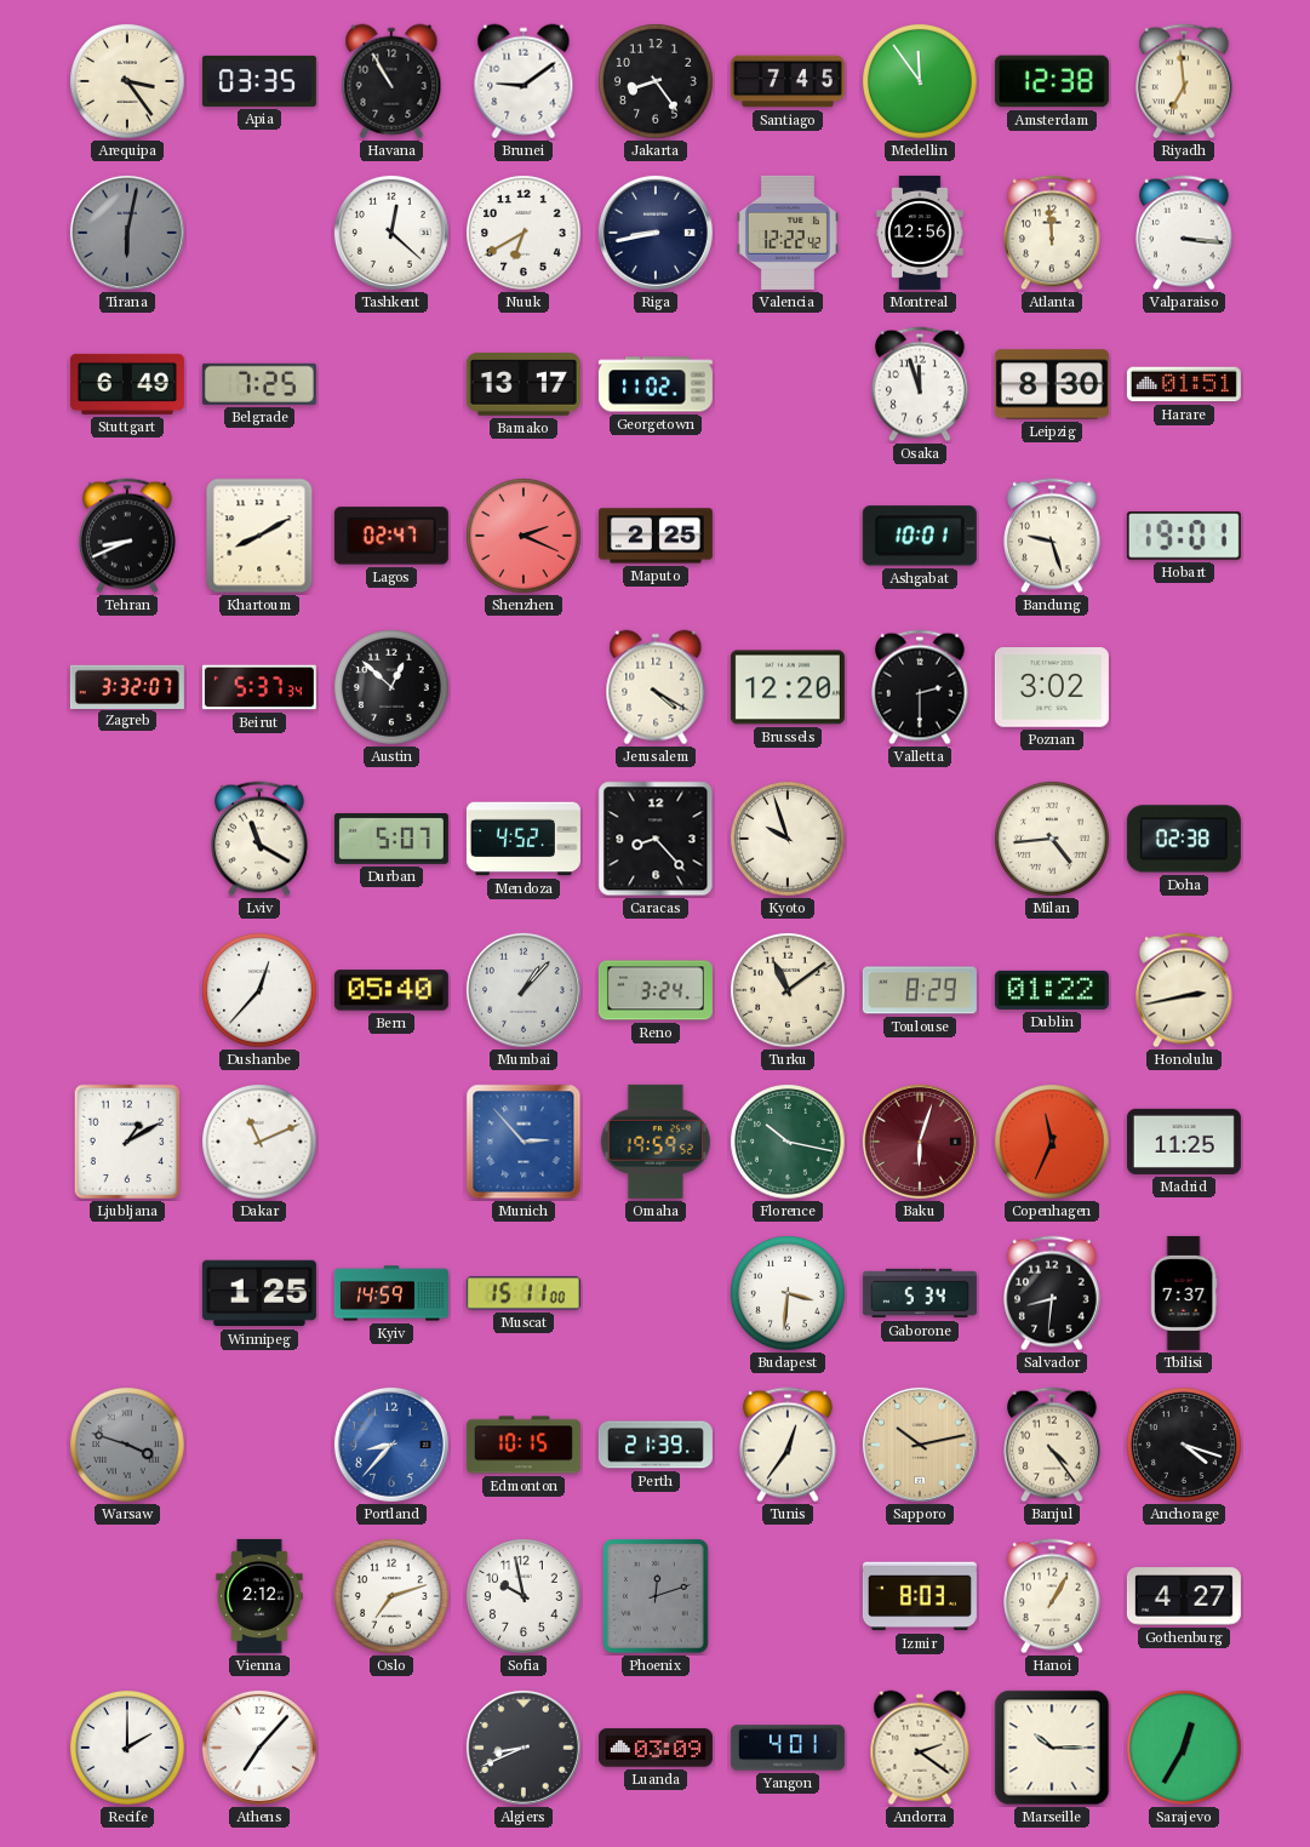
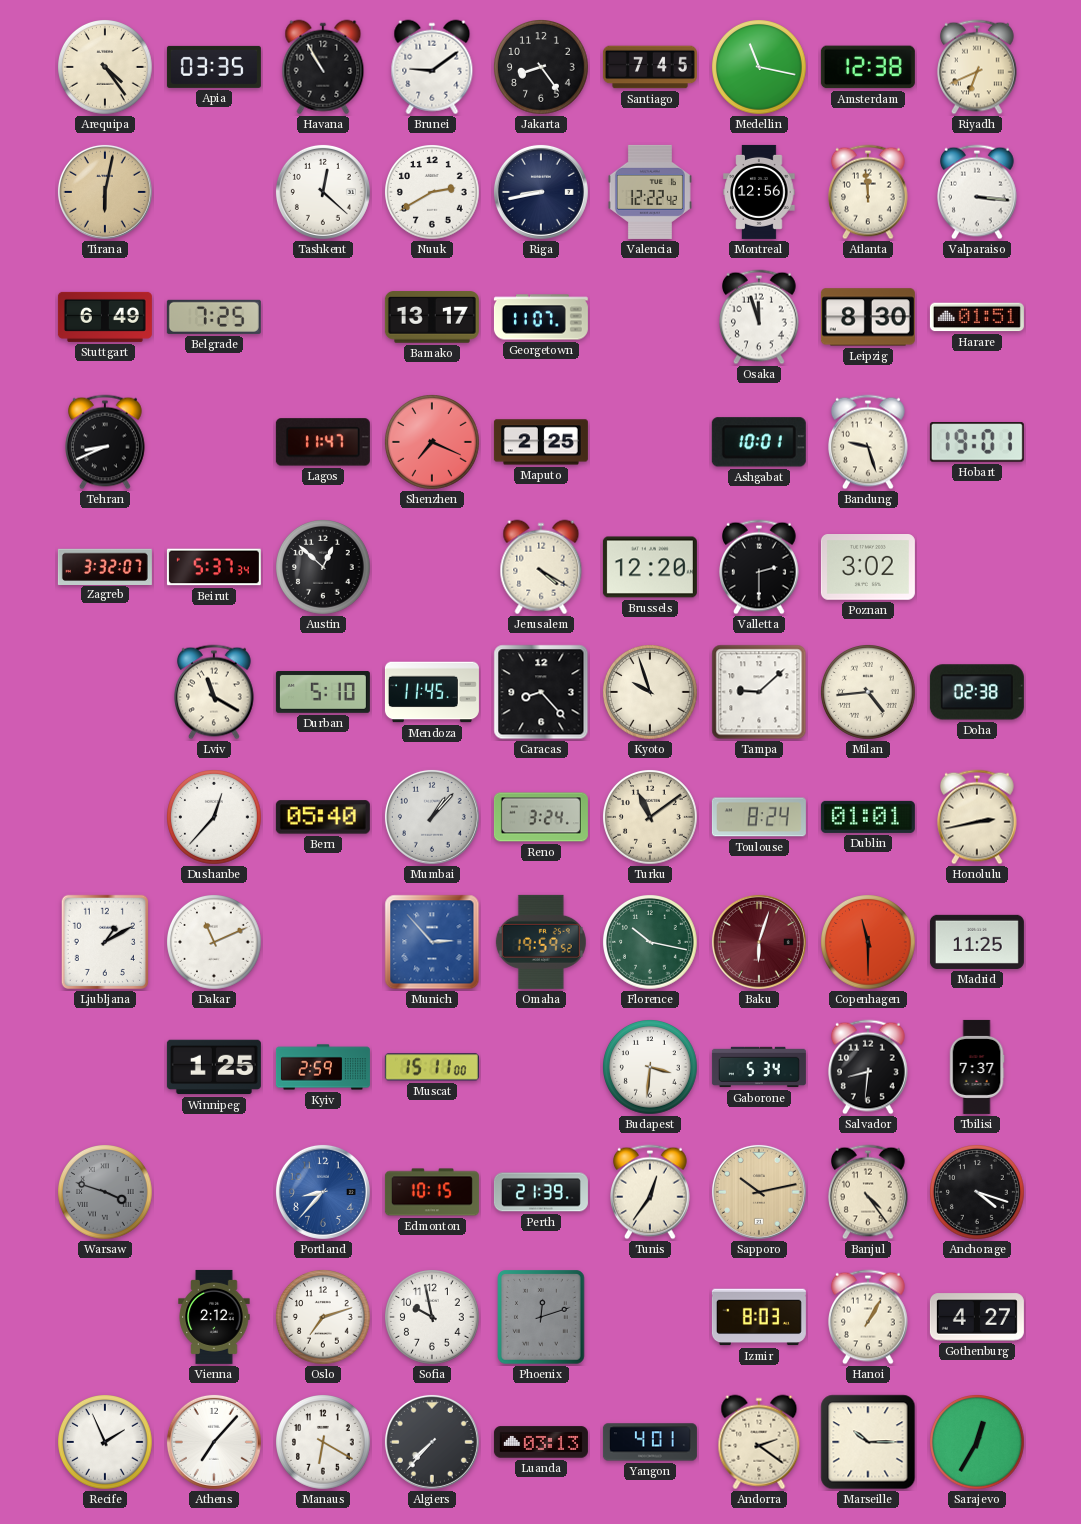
Arequipa: 3:24 -> 4:24 (106, 68)
Medellin: 11:54 -> 11:17 (760, 68)
Riyadh: 6:59 -> 6:41 (978, 67)
Tirana dial: grey -> champagne (105, 192)
Nuuk: 6:40 -> 2:40 (433, 193)
Georgetown: 11:02 -> 11:07 (541, 317)
Khartoum: 8:10 -> none (259, 536)
Lagos: 02:47 -> 11:47 (323, 442)
Shenzhen: 2:19 -> 7:19 (433, 443)
Durban: 5:07 -> 5:10 (323, 693)
Mendoza: 4:52 -> 11:45 (432, 692)
Tampa: none -> 9:08 (759, 692)
Toulouse: 8:29 -> 8:24 (759, 817)
Dublin: 01:22 -> 01:01 (868, 817)
Copenhagen: 11:34 -> 11:30 (869, 943)
Kyiv: 14:59 -> 2:59 (323, 1067)
Recife: 2:00 -> 1:56 (106, 1443)
Manaus: none -> 6:20 (324, 1443)
Algiers: 8:41 -> 7:37 (432, 1442)
Luanda: 03:09 -> 03:13 (541, 1442)
